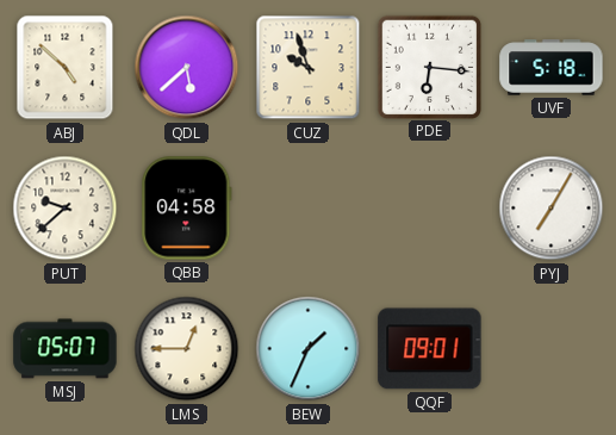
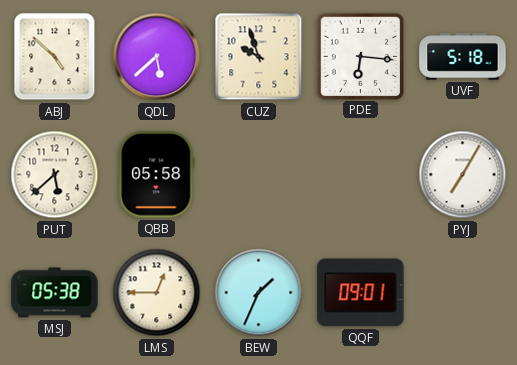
PUT: 9:38 -> 5:38 (55, 175)
QBB: 04:58 -> 05:58 (157, 175)
MSJ: 05:07 -> 05:38 (55, 293)
